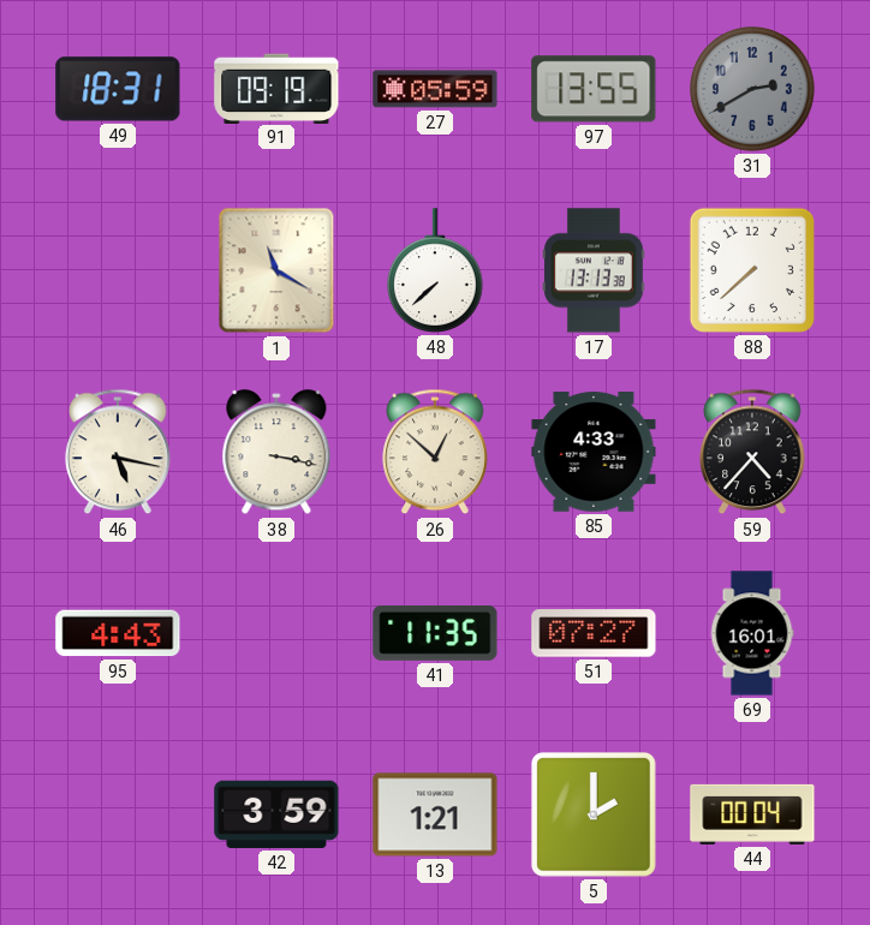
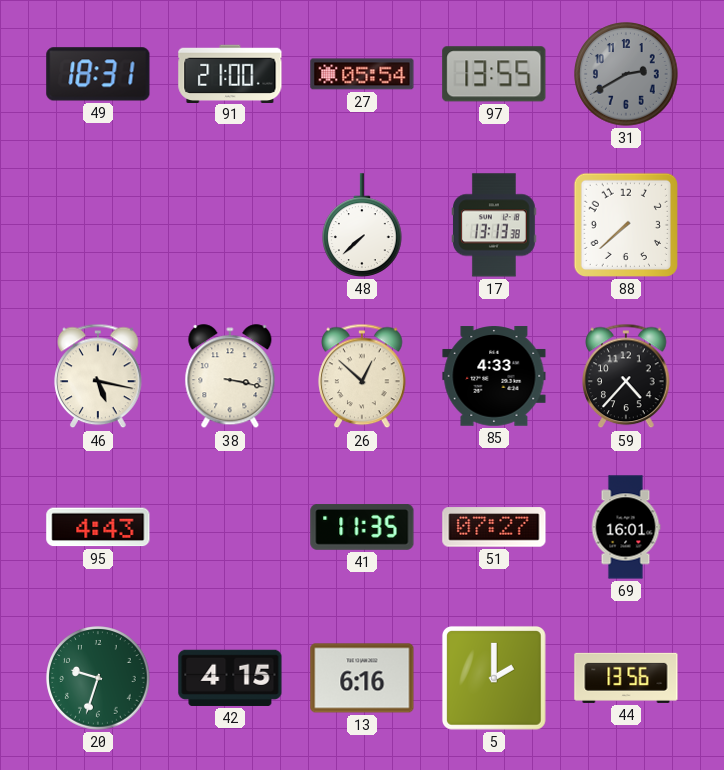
91: 09:19 -> 21:00 (230, 73)
27: 05:59 -> 05:54 (362, 74)
1: 11:20 -> none (276, 270)
20: none -> 9:33 (98, 678)
42: 3:59 -> 4:15 (230, 678)
13: 1:21 -> 6:16 (362, 678)
44: 00:04 -> 13:56 (626, 678)
